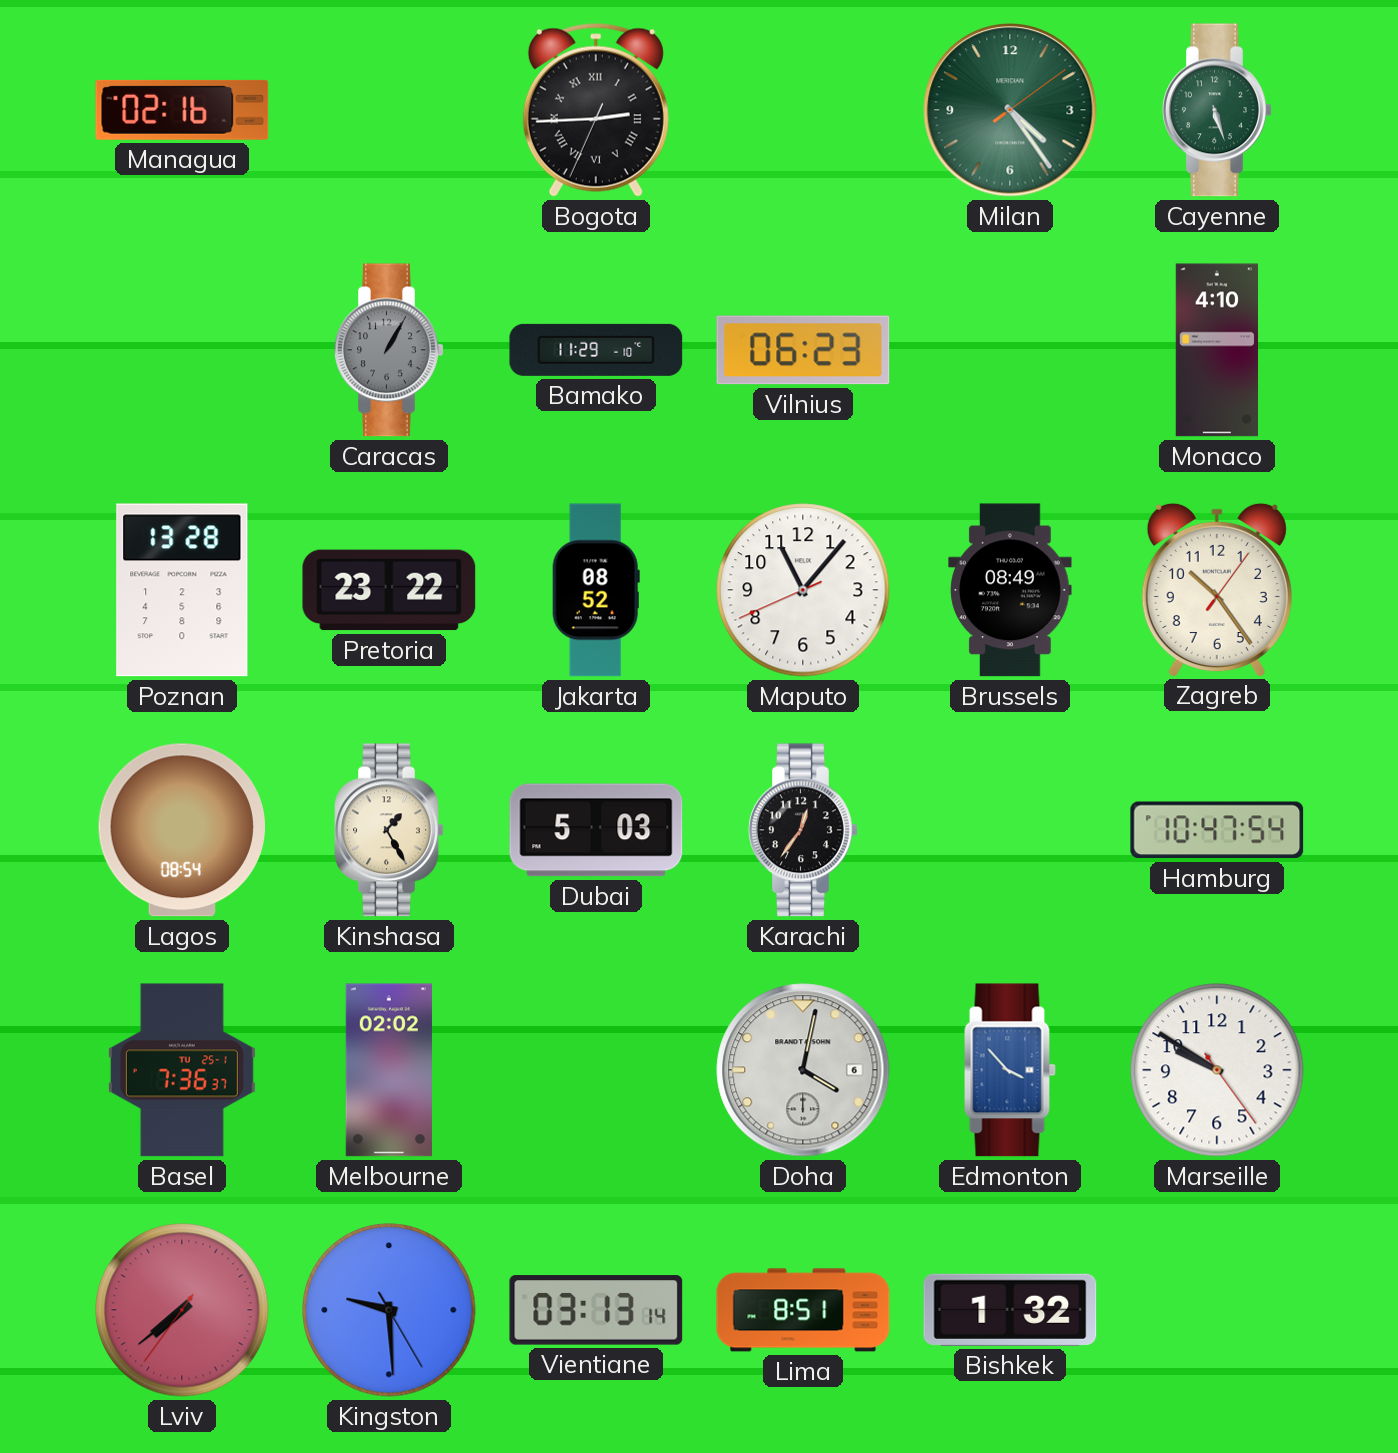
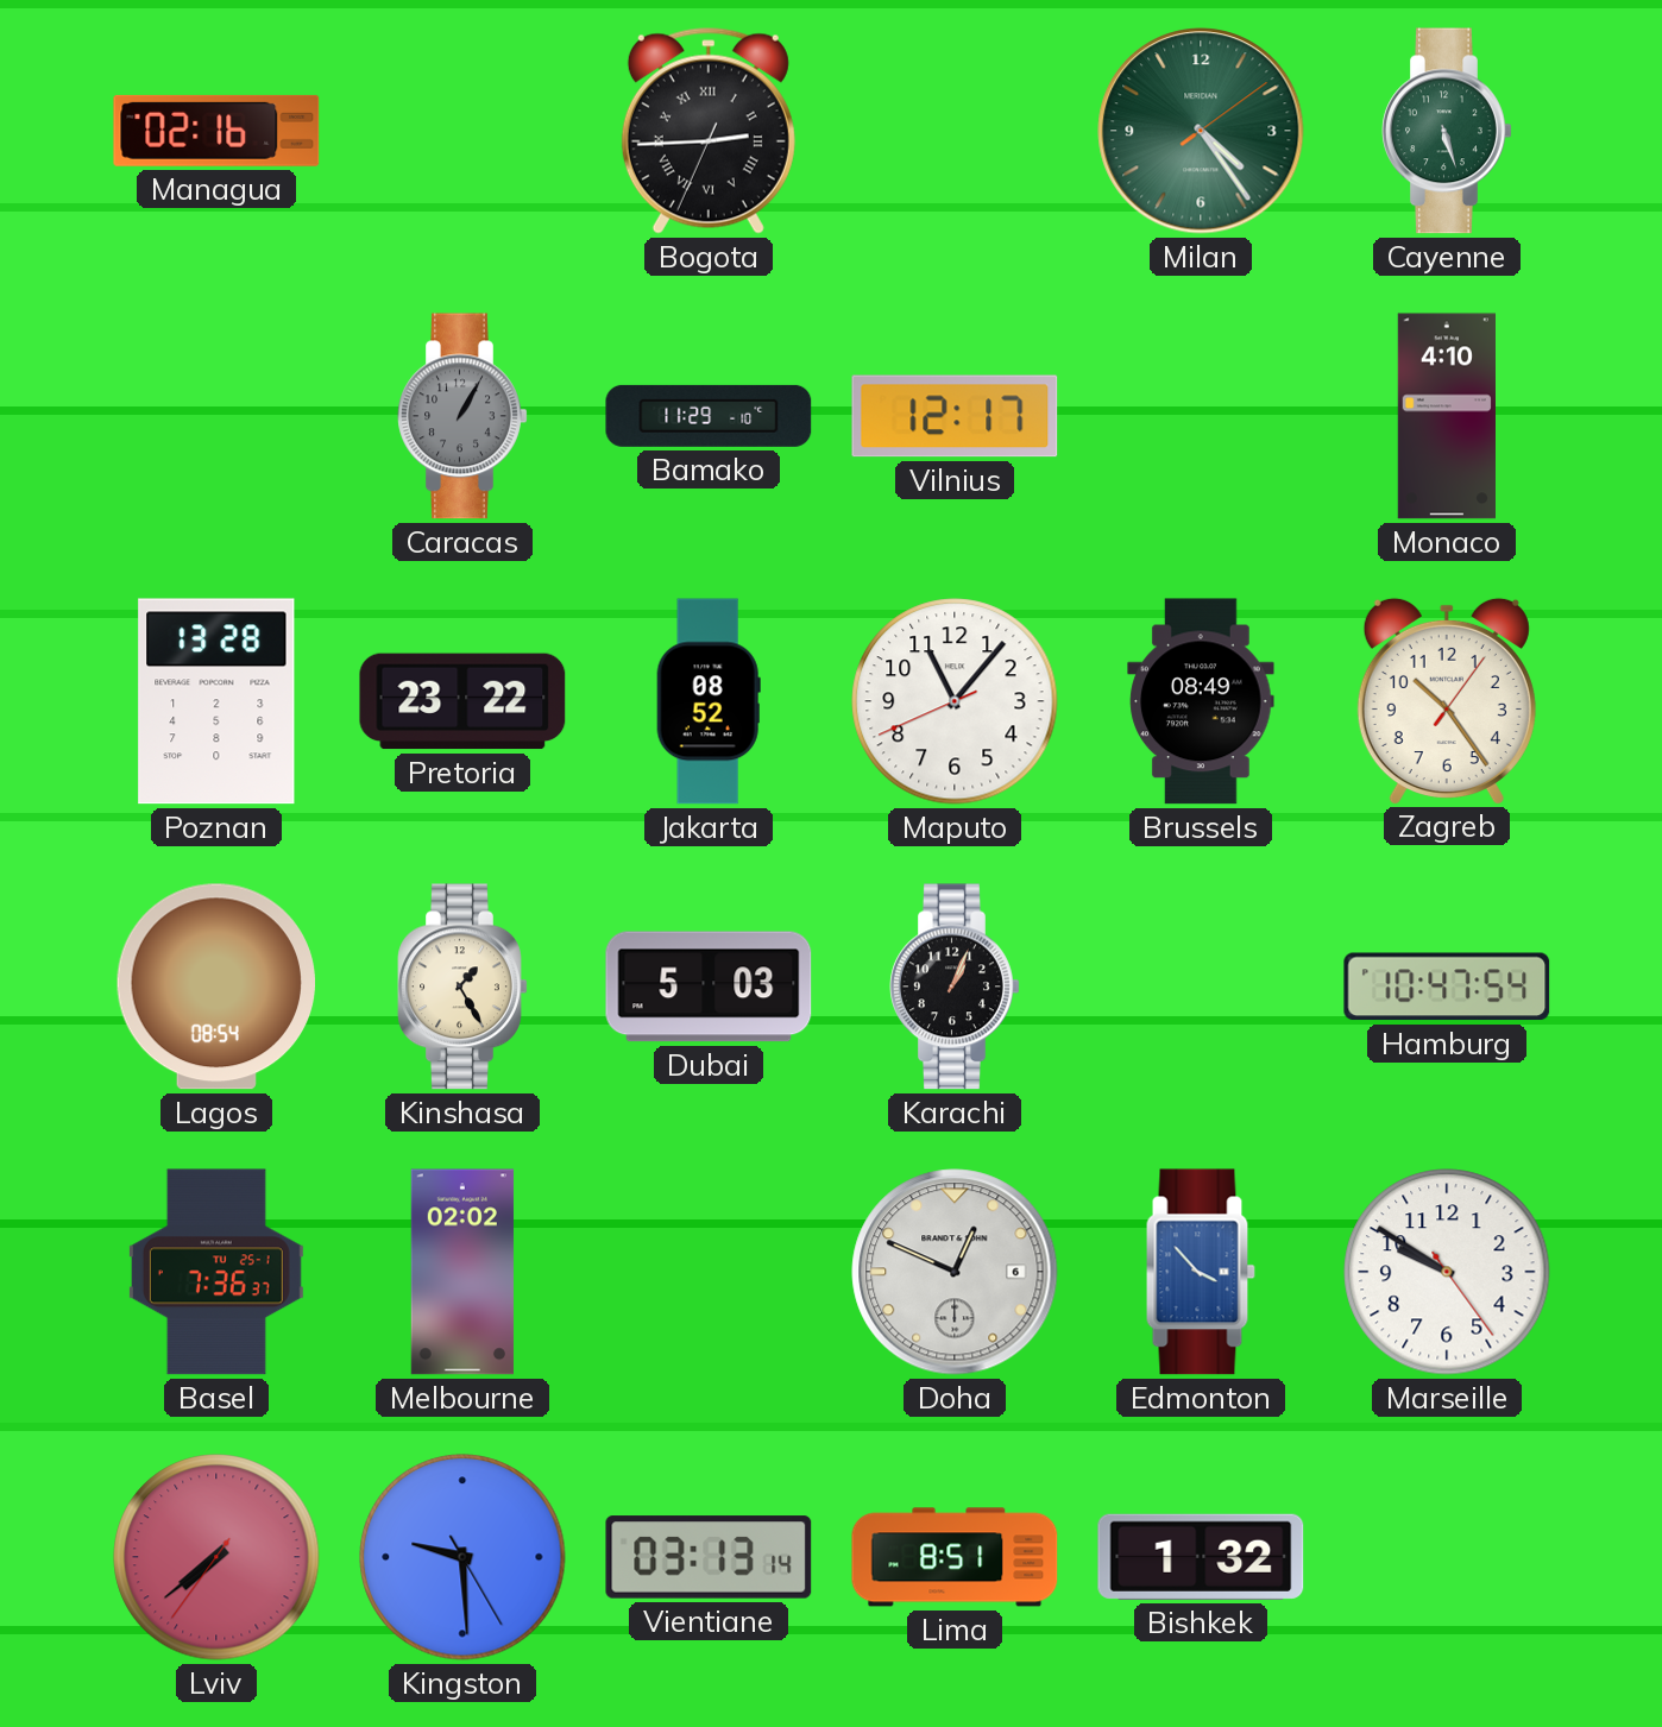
Vilnius: 06:23 -> 12:17 (955, 416)
Karachi: 12:36 -> 1:04 (955, 987)
Doha: 4:02 -> 12:49 (955, 1272)
